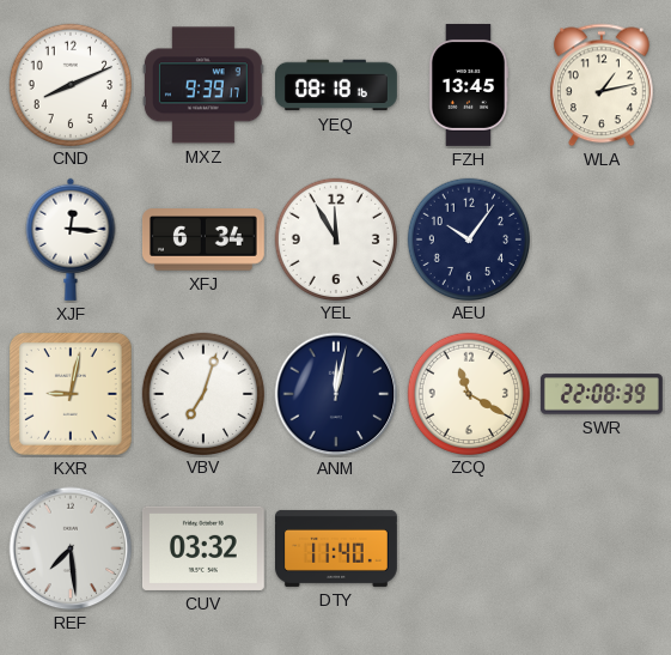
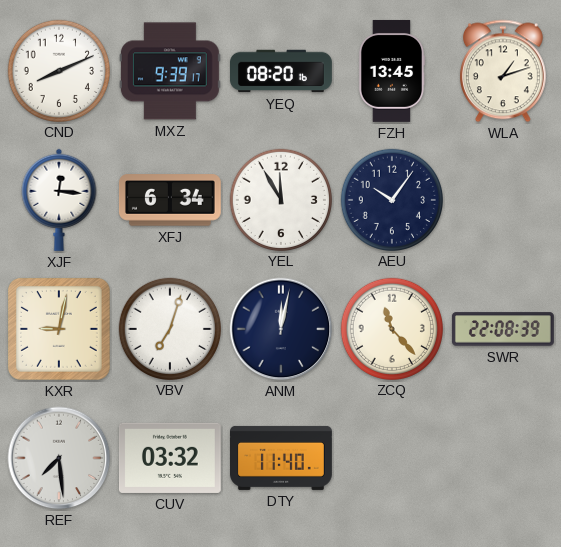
YEQ: 08:18 -> 08:20 (282, 71)
WLA: 1:13 -> 1:12 (503, 71)
ZCQ: 11:20 -> 11:23 (391, 328)
